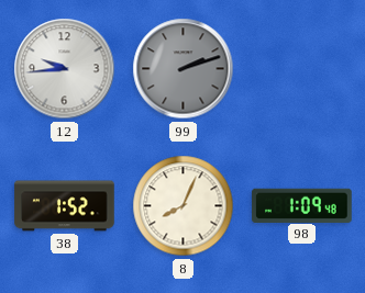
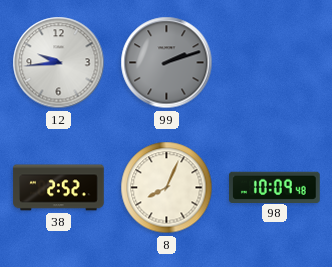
38: 1:52 -> 2:52 (59, 188)
98: 1:09 -> 10:09 (275, 187)
